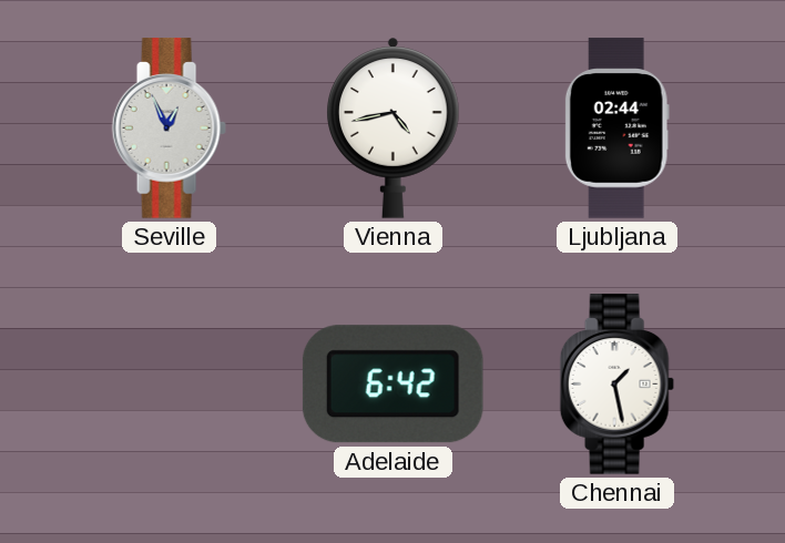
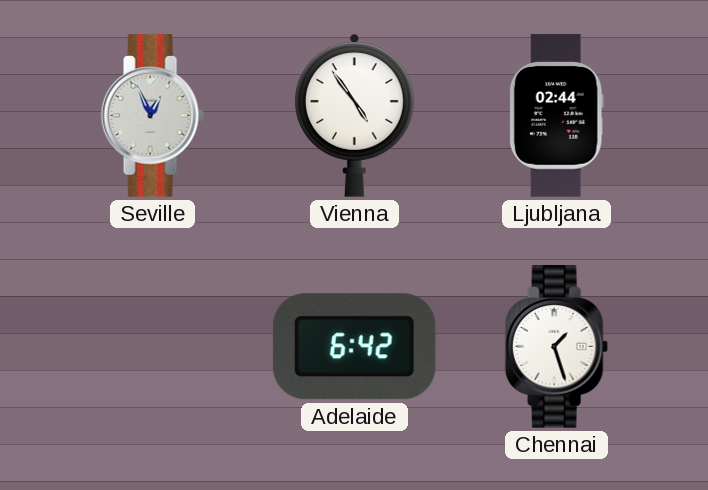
Vienna: 4:43 -> 4:54 (355, 115)
Chennai: 1:28 -> 1:27 (556, 347)
